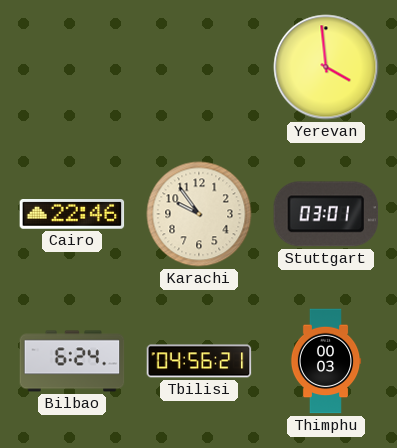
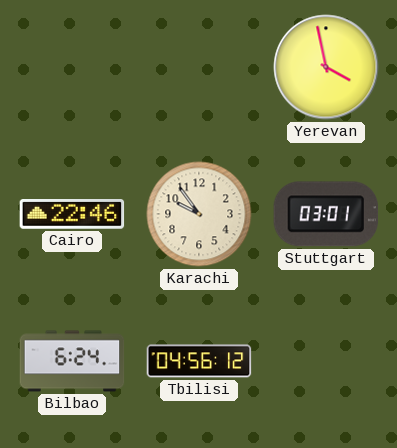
Yerevan: 3:59 -> 3:58 (326, 67)
Tbilisi: 04:56:21 -> 04:56:12 (199, 361)
Thimphu: 00:03 -> none (326, 361)
